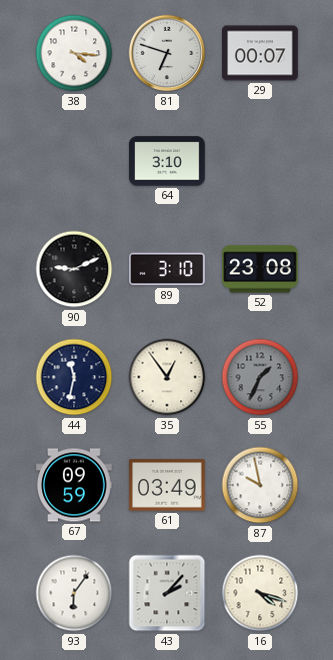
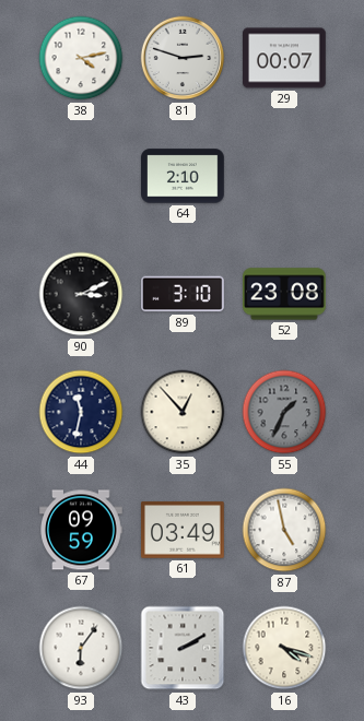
38: 4:16 -> 4:13 (81, 58)
81: 6:48 -> 2:48 (183, 58)
64: 3:10 -> 2:10 (183, 176)
90: 9:11 -> 3:11 (81, 294)
35: 12:54 -> 12:53 (183, 412)
87: 9:58 -> 4:58 (284, 530)
43: 2:07 -> 2:10 (183, 648)
